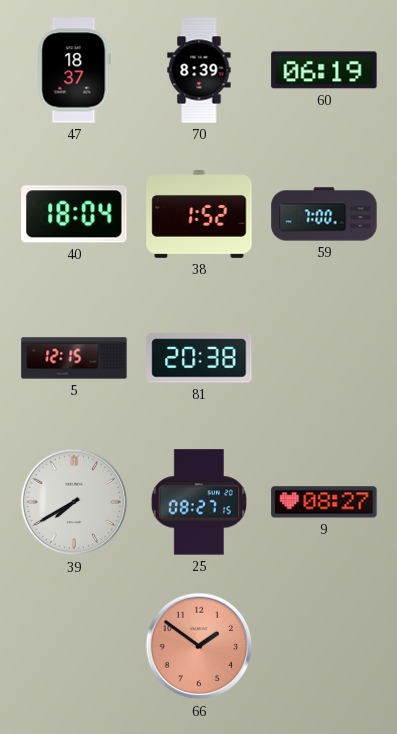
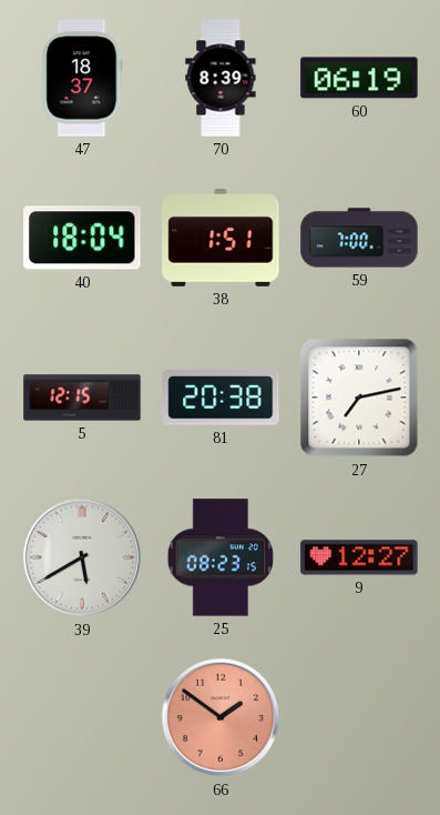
38: 1:52 -> 1:51 (221, 239)
27: none -> 7:13 (359, 398)
39: 7:40 -> 5:40 (82, 557)
25: 08:27 -> 08:23 (221, 557)
9: 08:27 -> 12:27 (359, 557)
